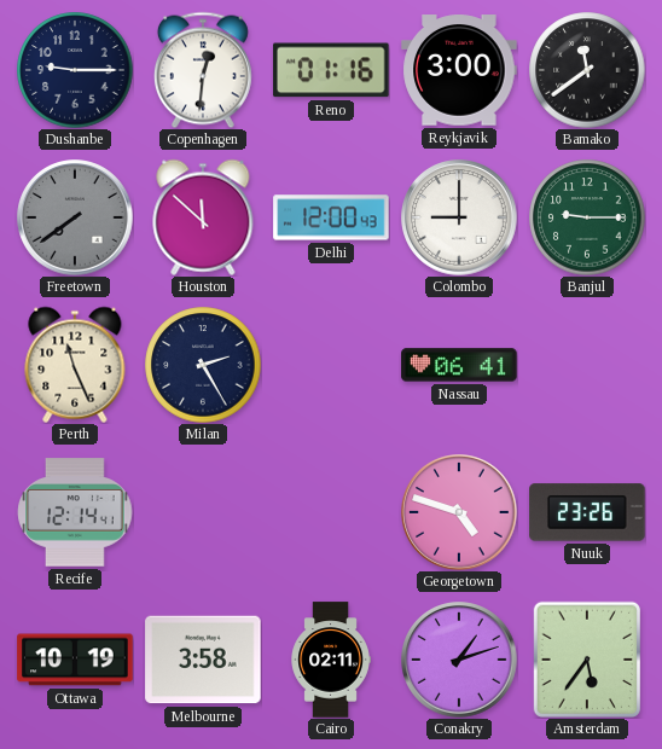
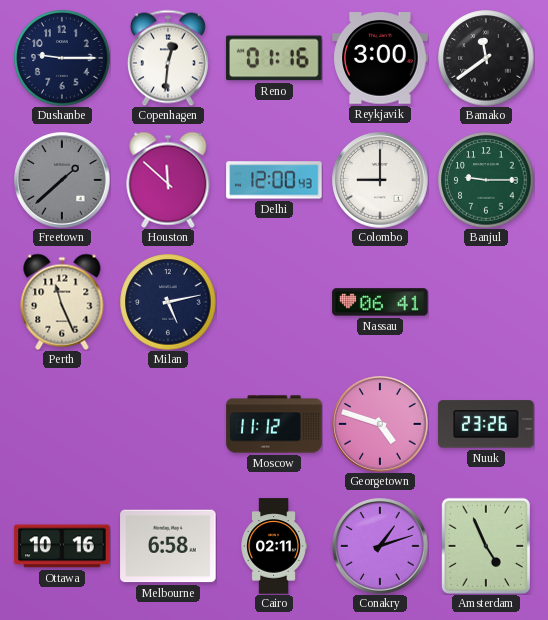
Freetown: 7:39 -> 1:38 (62, 180)
Milan: 2:25 -> 5:13 (168, 302)
Recife: 12:14 -> none (75, 512)
Moscow: none -> 11:12 (274, 424)
Ottawa: 10:19 -> 10:16 (62, 546)
Melbourne: 3:58 -> 6:58 (168, 546)
Amsterdam: 5:36 -> 4:56 (486, 545)
